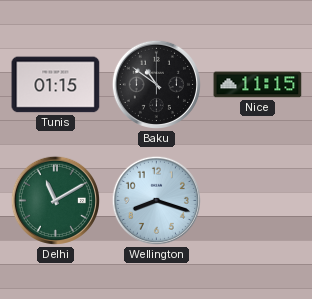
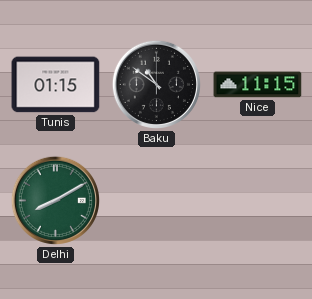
Delhi: 11:10 -> 8:10 (55, 200)
Wellington: 8:18 -> none (156, 200)
